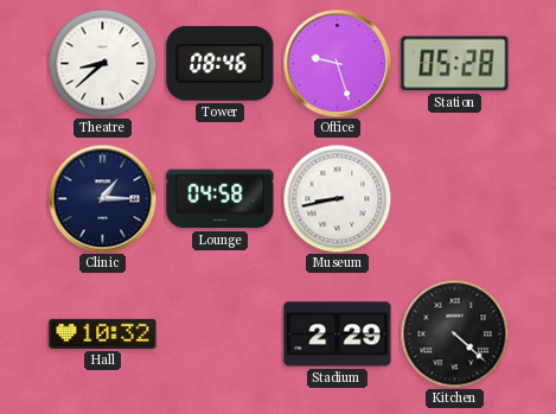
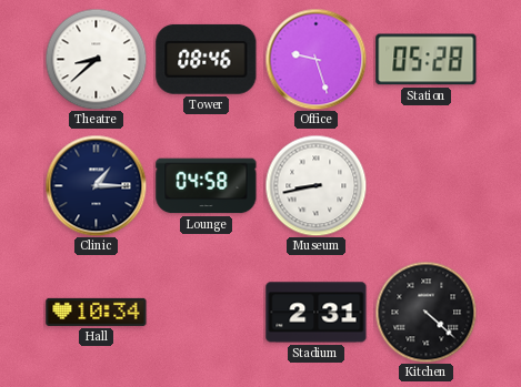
Hall: 10:32 -> 10:34 (97, 312)
Stadium: 2:29 -> 2:31 (317, 313)
